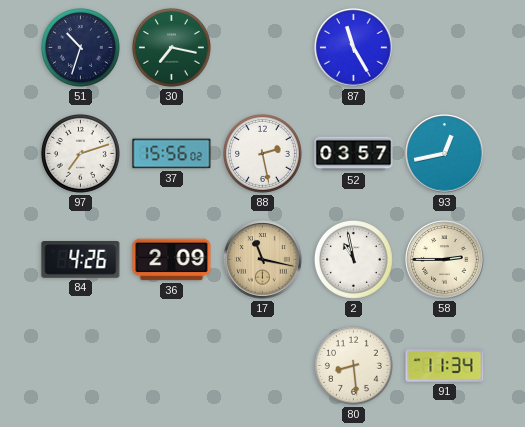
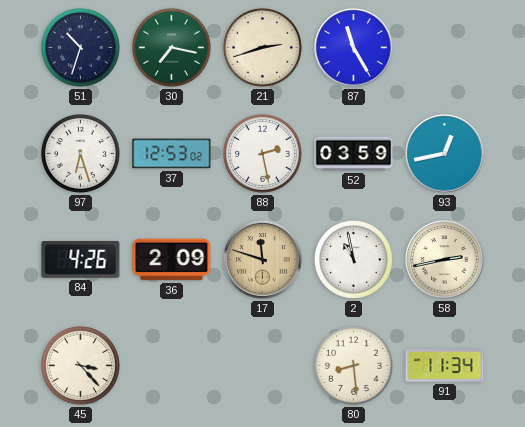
21: none -> 2:42 (262, 47)
97: 7:12 -> 6:27 (80, 153)
37: 15:56 -> 12:53 (172, 154)
52: 03:57 -> 03:59 (354, 154)
17: 11:17 -> 11:48 (263, 260)
58: 2:45 -> 2:43 (445, 260)
45: none -> 3:23 (80, 365)
